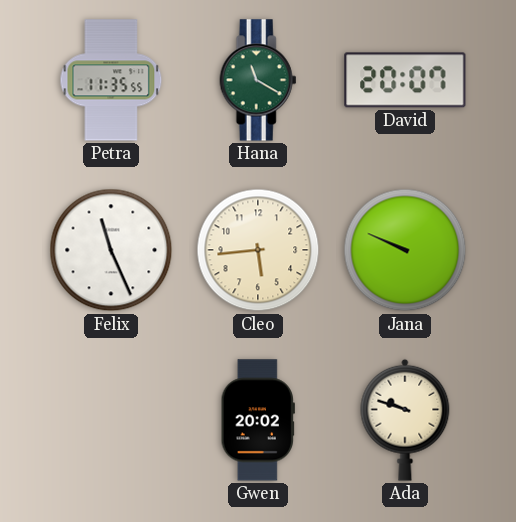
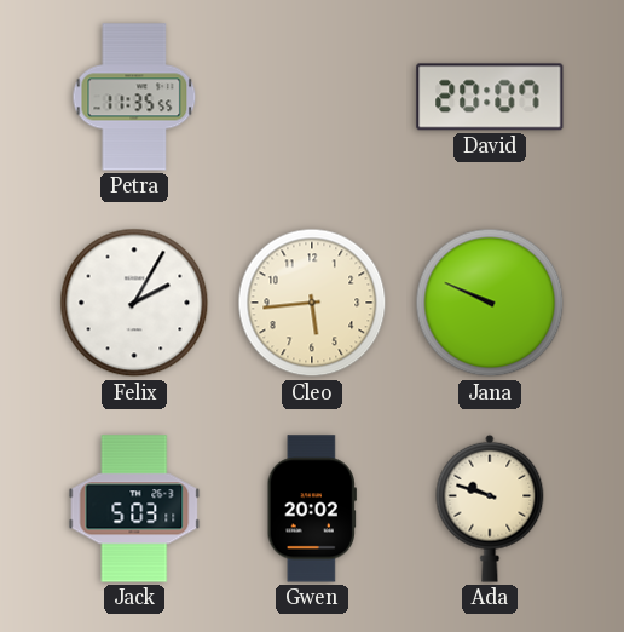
Hana: 11:20 -> none (258, 80)
Felix: 11:26 -> 2:05 (134, 303)
Jack: none -> 5:03 (134, 509)
